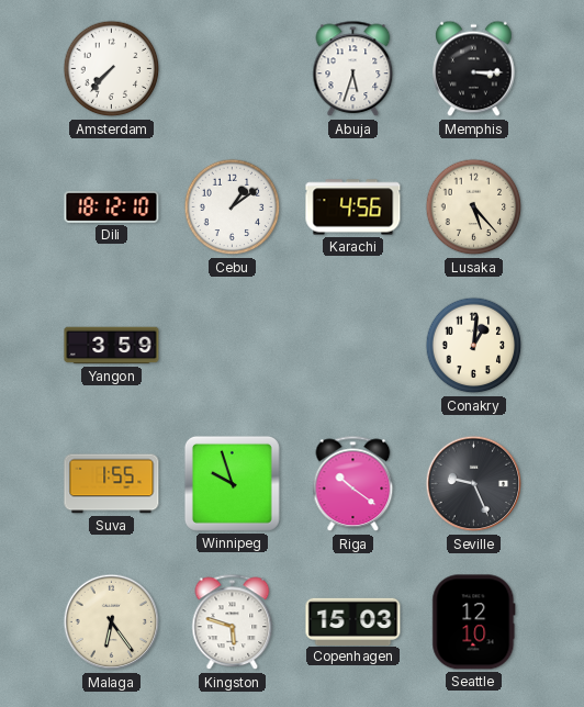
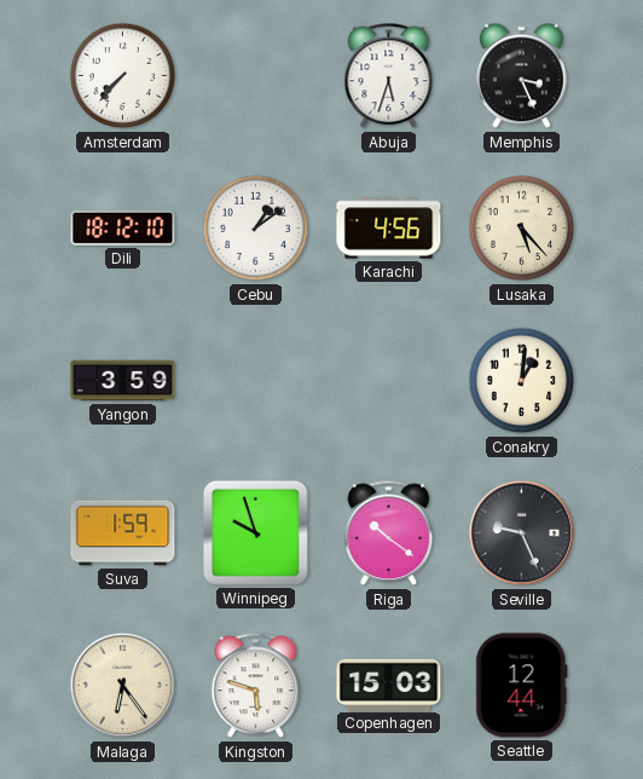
Memphis: 3:15 -> 3:26 (522, 76)
Suva: 1:55 -> 1:59 (123, 533)
Seattle: 12:10 -> 12:44 (522, 686)
